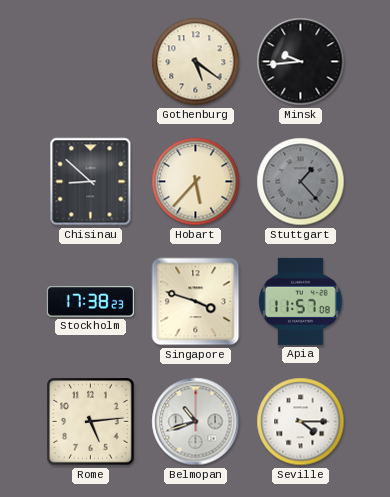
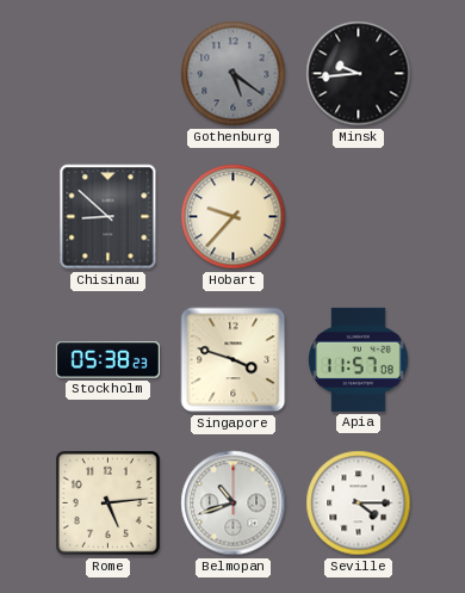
Gothenburg dial: cream -> grey (234, 74)
Hobart: 5:37 -> 9:37 (234, 217)
Stuttgart: 1:23 -> none (301, 182)
Stockholm: 17:38 -> 05:38 (107, 360)
